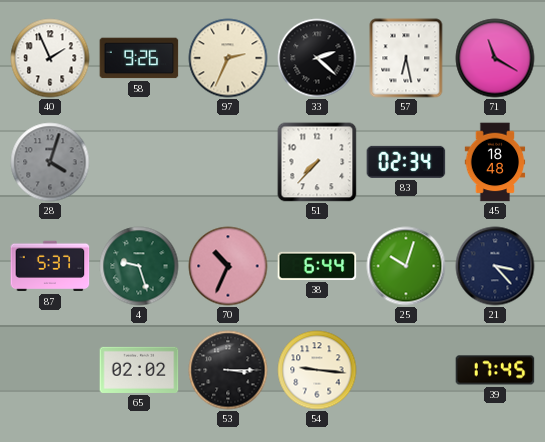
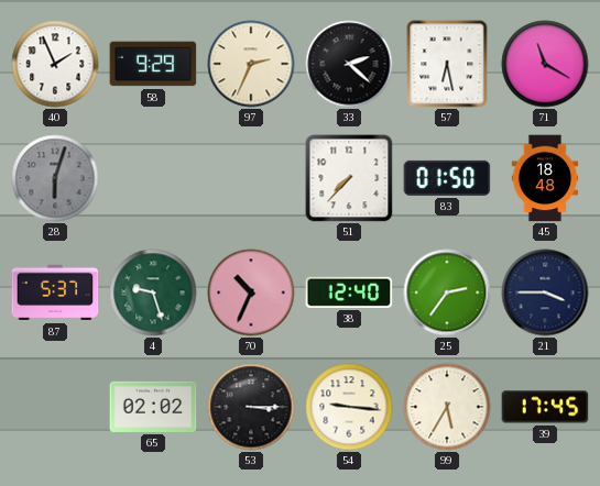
58: 9:26 -> 9:29 (153, 64)
28: 4:03 -> 6:03 (55, 178)
83: 02:34 -> 01:50 (447, 178)
38: 6:44 -> 12:40 (349, 292)
25: 10:03 -> 2:36 (447, 292)
21: 3:23 -> 3:45 (545, 292)
99: none -> 5:35 (447, 407)
